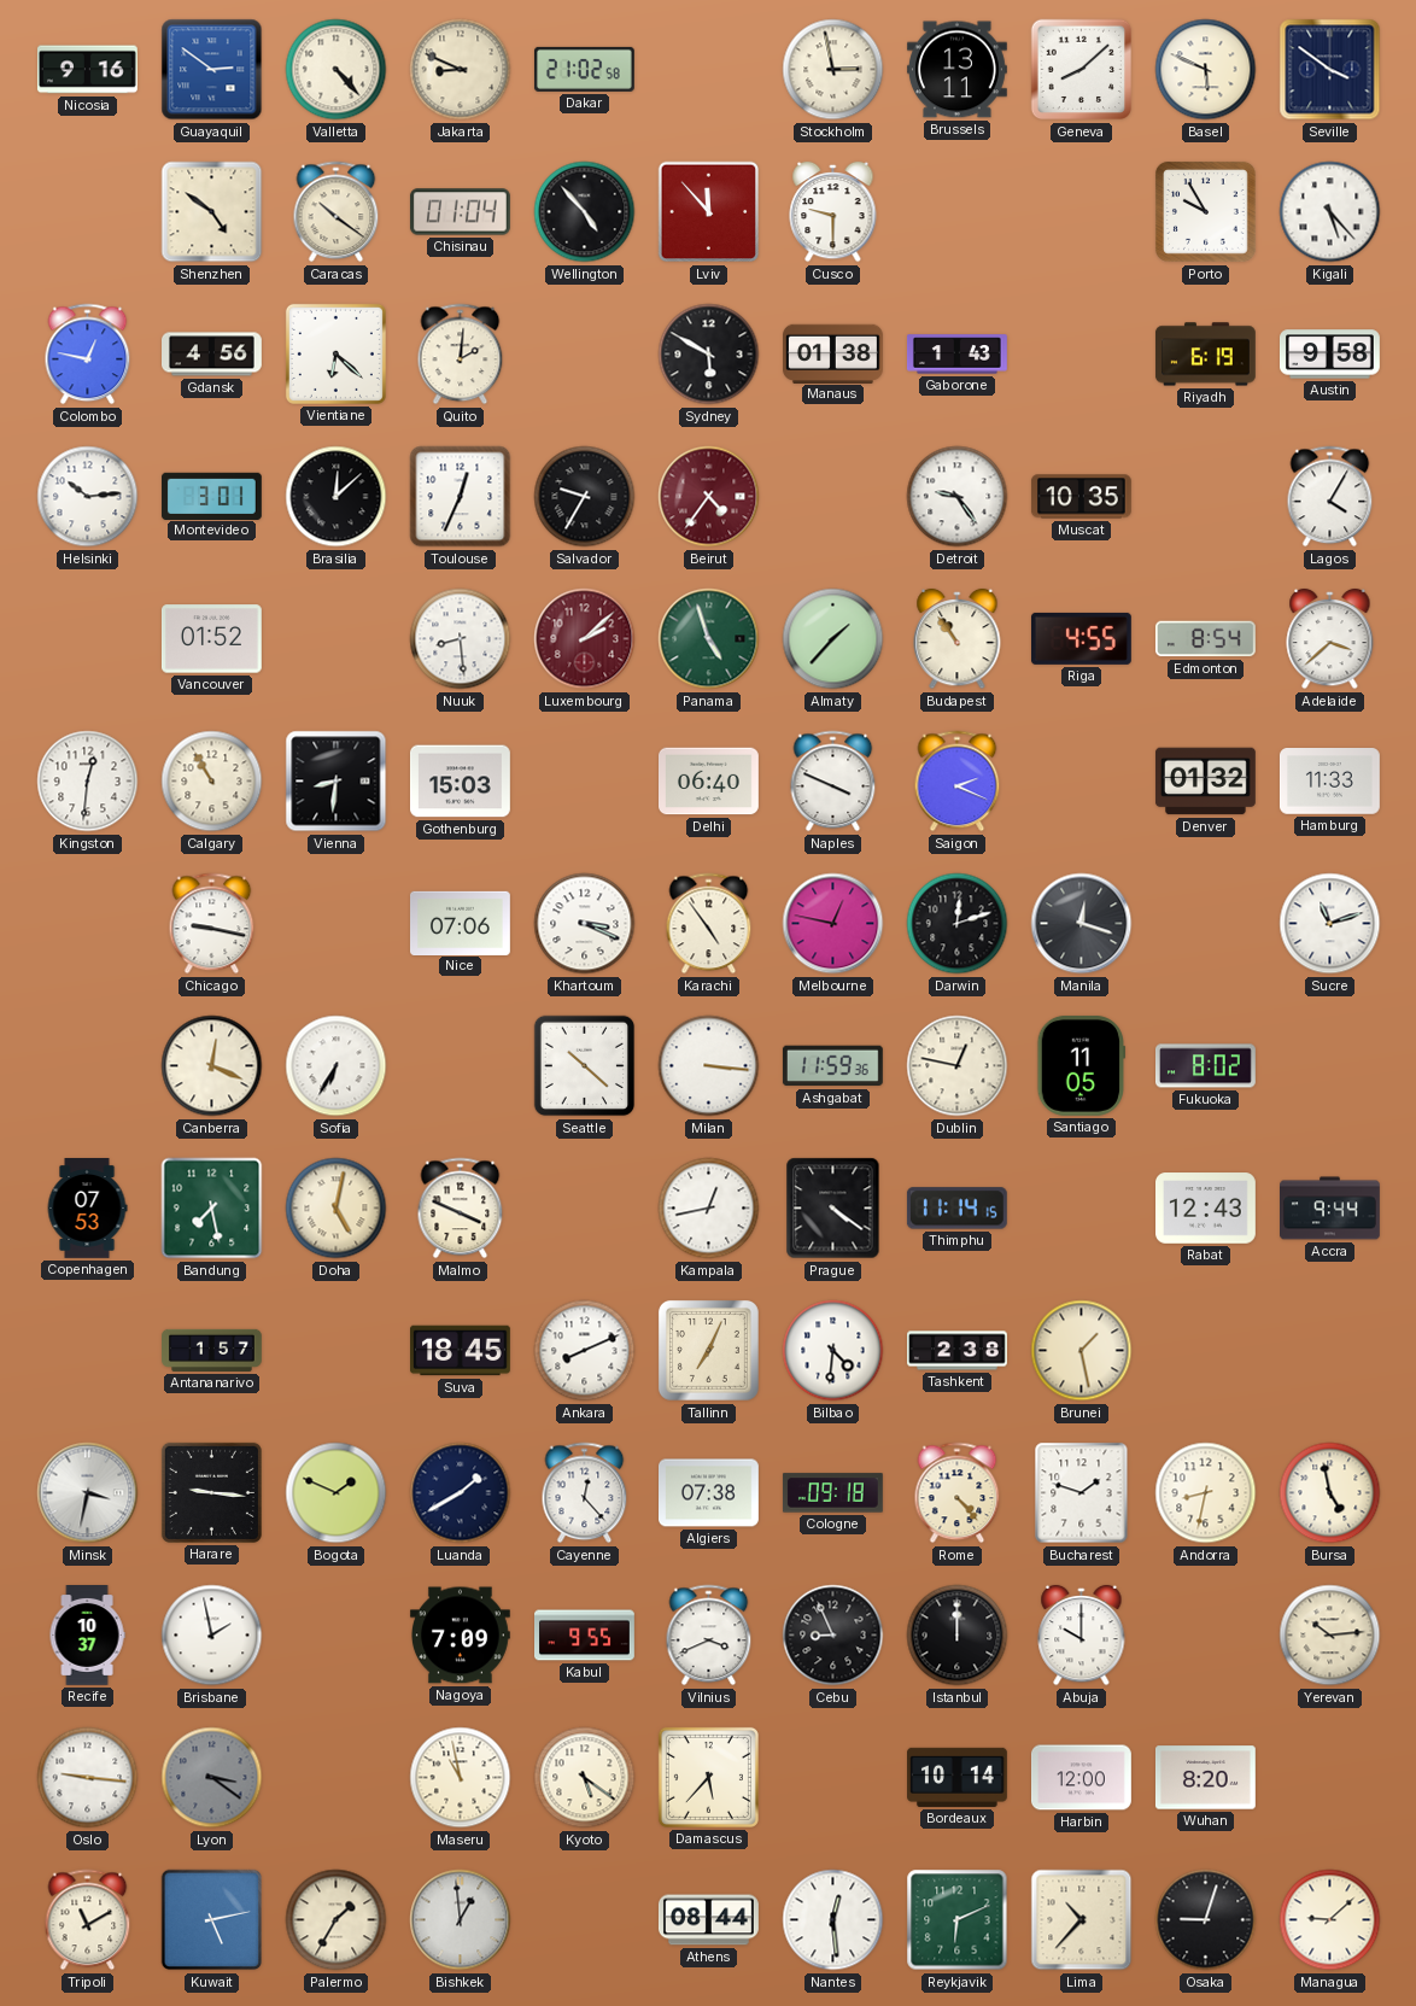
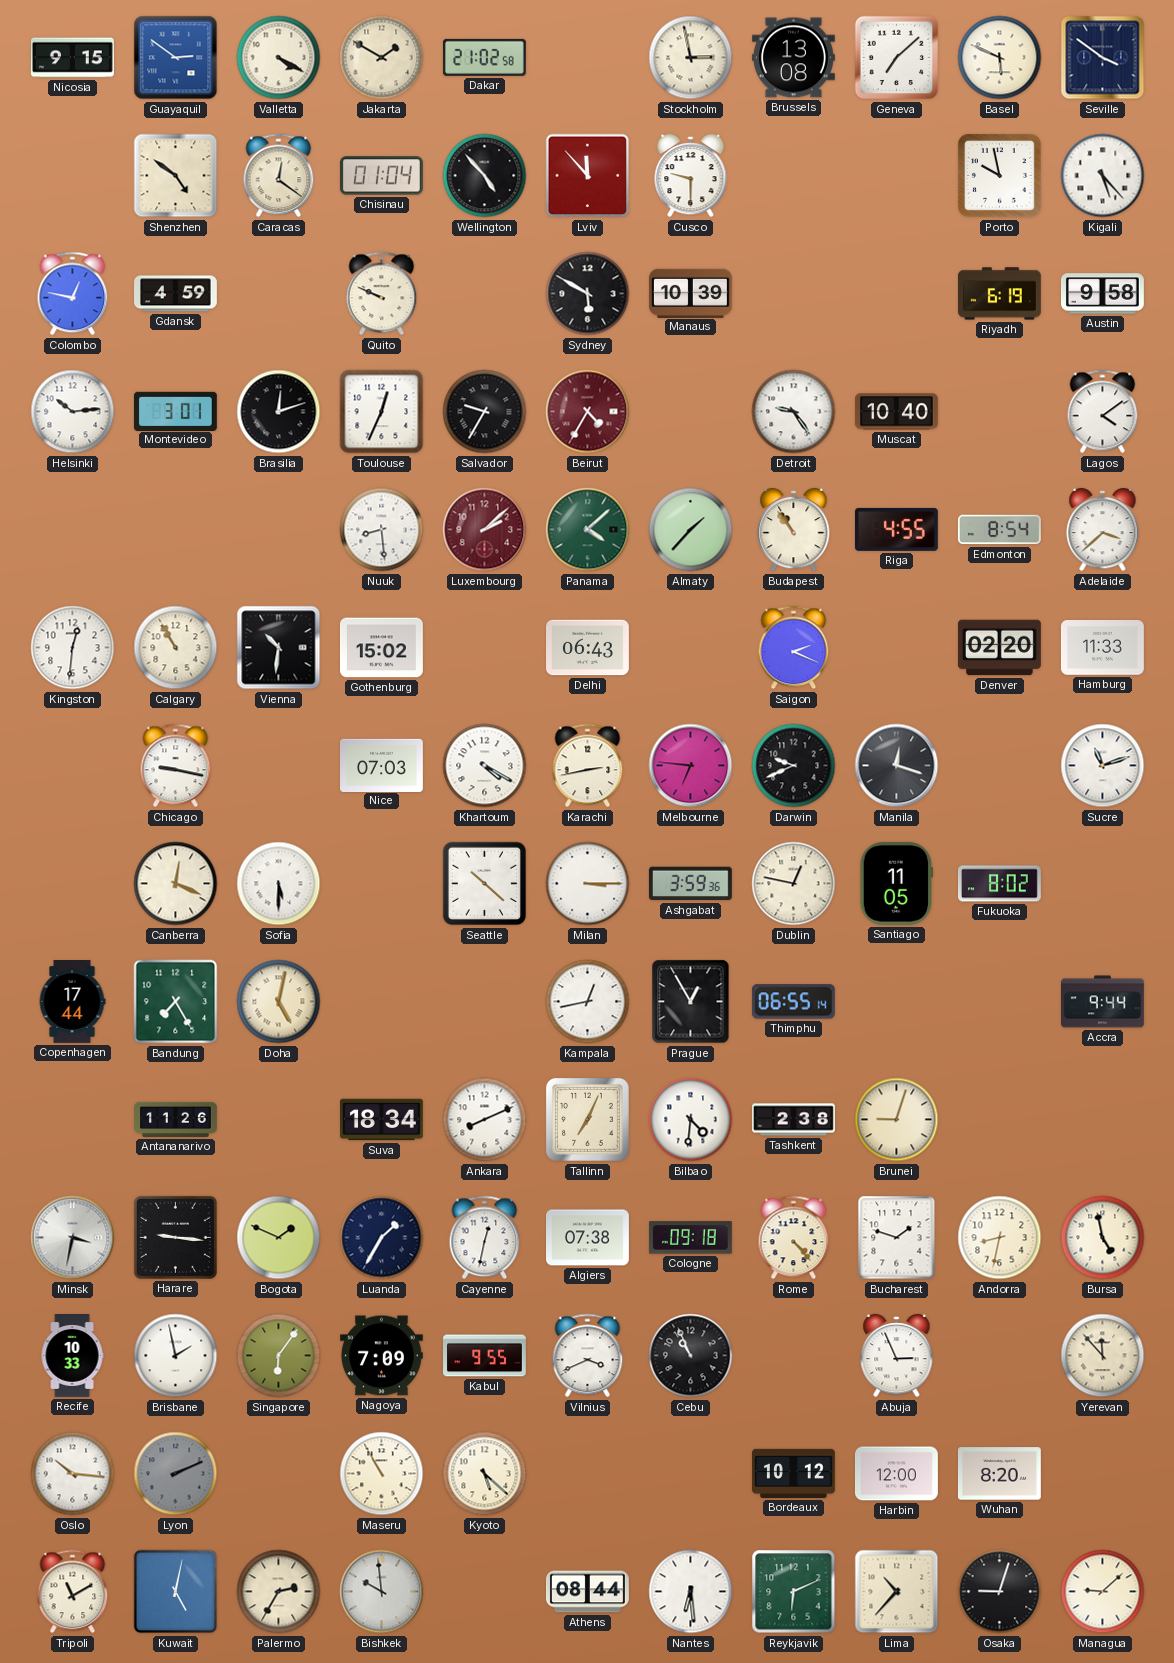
Nicosia: 9:16 -> 9:15 (72, 58)
Valletta: 4:23 -> 4:20 (279, 58)
Jakarta: 8:49 -> 1:50 (382, 58)
Brussels: 13:11 -> 13:08 (793, 58)
Geneva: 8:08 -> 7:08 (897, 58)
Caracas: 10:21 -> 12:21 (279, 176)
Porto: 9:55 -> 9:58 (1000, 176)
Gdansk: 4:56 -> 4:59 (176, 294)
Vientiane: 6:22 -> none (335, 353)
Quito: 2:01 -> 9:49 (382, 294)
Manaus: 01:38 -> 10:39 (691, 293)
Gaborone: 1:43 -> none (958, 355)
Brasilia: 12:08 -> 12:12 (279, 412)
Beirut: 4:36 -> 4:35 (588, 412)
Muscat: 10:35 -> 10:40 (896, 412)
Lagos: 4:05 -> 4:09 (1103, 412)
Vancouver: 01:52 -> none (211, 639)
Panama: 4:57 -> 4:08 (588, 530)
Vienna: 8:31 -> 10:31 (279, 648)
Gothenburg: 15:03 -> 15:02 (382, 648)
Delhi: 06:40 -> 06:43 (588, 648)
Naples: 3:49 -> none (833, 782)
Denver: 01:32 -> 02:20 (999, 648)
Nice: 07:06 -> 07:03 (382, 765)
Khartoum: 3:19 -> 4:20 (485, 766)
Karachi: 4:54 -> 2:43 (588, 766)
Melbourne: 12:47 -> 6:46 (691, 766)
Darwin: 12:12 -> 9:41 (794, 766)
Sofia: 6:35 -> 5:30 (279, 884)
Milan: 3:16 -> 3:15 (588, 884)
Ashgabat: 11:59 -> 3:59 (690, 884)
Copenhagen: 07:53 -> 17:44 (72, 1002)
Bandung: 7:28 -> 7:25 (176, 1002)
Malmo: 3:49 -> none (461, 1209)
Prague: 4:21 -> 12:55 (691, 1002)
Thimphu: 11:14 -> 06:55 (793, 1002)
Rabat: 12:43 -> none (1206, 1209)
Antananarivo: 1:57 -> 11:26 (176, 1119)
Suva: 18:45 -> 18:34 (382, 1120)
Brunei: 1:28 -> 9:03 (897, 1120)
Luanda: 1:40 -> 1:35 (382, 1238)
Cayenne: 12:23 -> 12:32 (485, 1238)
Recife: 10:37 -> 10:33 (72, 1356)
Singapore: none -> 6:06 (279, 1356)
Cebu: 8:56 -> 10:56 (691, 1356)
Istanbul: 12:00 -> none (958, 1636)
Abuja: 10:00 -> 2:56 (897, 1356)
Yerevan: 10:14 -> 11:53 (1103, 1356)
Oslo: 9:16 -> 10:16 (73, 1474)
Lyon: 3:21 -> 2:11 (176, 1474)
Maseru: 10:58 -> 10:55 (382, 1474)
Kyoto: 5:21 -> 5:22 (485, 1474)
Damascus: 5:37 -> none (708, 1777)
Bordeaux: 10:14 -> 10:12 (794, 1473)
Kuwait: 5:13 -> 5:02 (176, 1592)
Palermo: 1:35 -> 2:35 (279, 1592)
Bishkek: 12:59 -> 9:59 (382, 1592)
Nantes: 12:29 -> 6:29 (691, 1592)
